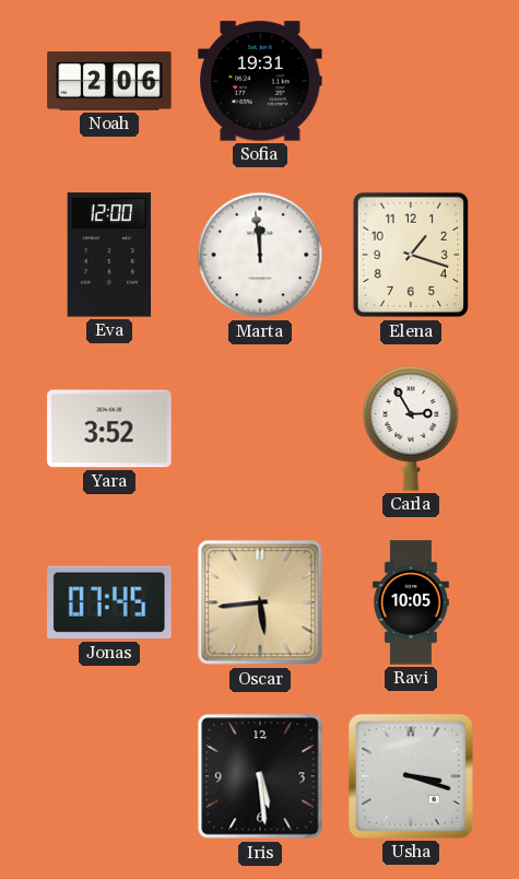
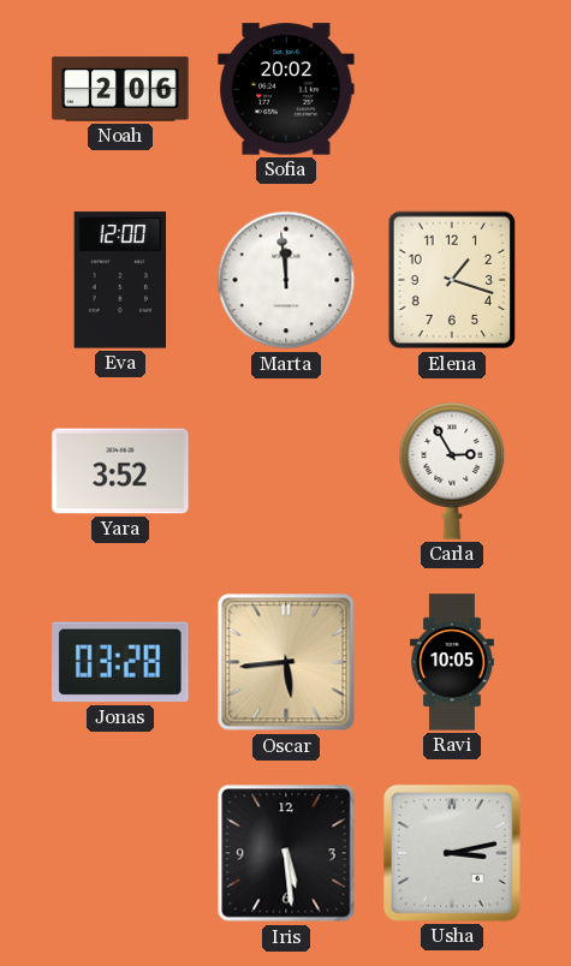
Sofia: 19:31 -> 20:02 (286, 89)
Jonas: 07:45 -> 03:28 (120, 662)
Usha: 3:18 -> 3:13 (452, 853)
